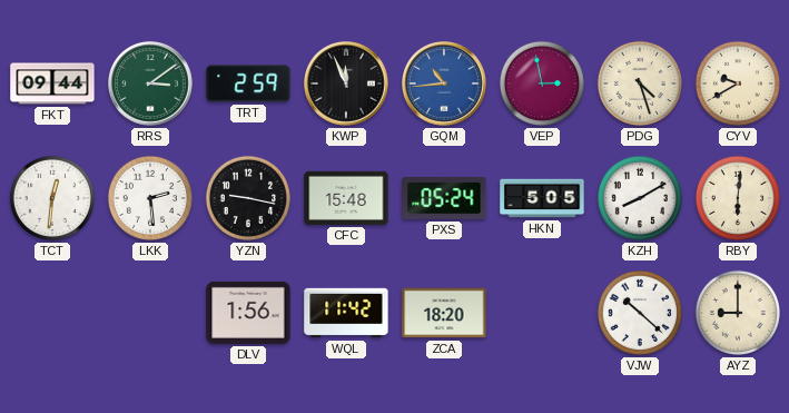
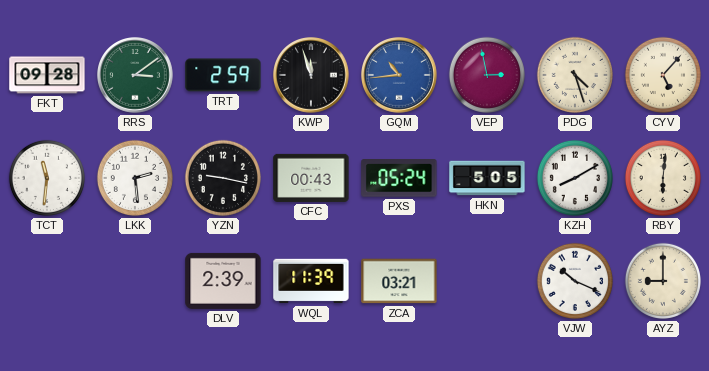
FKT: 09:44 -> 09:28 (47, 75)
KWP: 11:56 -> 11:57 (312, 76)
CYV: 9:40 -> 5:07 (663, 75)
TCT: 12:31 -> 11:31 (47, 178)
CFC: 15:48 -> 00:43 (311, 178)
DLV: 1:56 -> 2:39 (223, 281)
WQL: 11:42 -> 11:39 (311, 281)
ZCA: 18:20 -> 03:21 (399, 281)
VJW: 10:22 -> 10:19 (575, 281)
